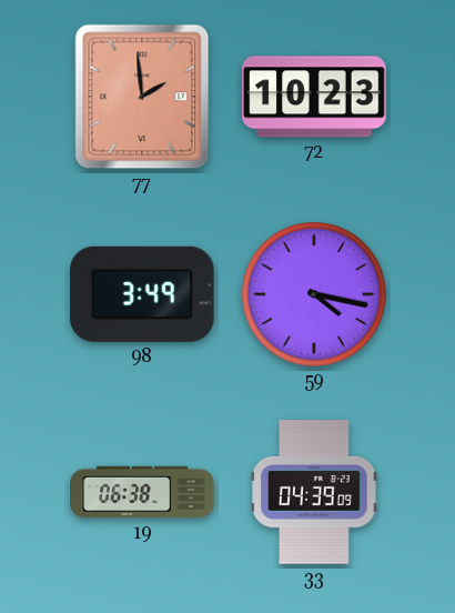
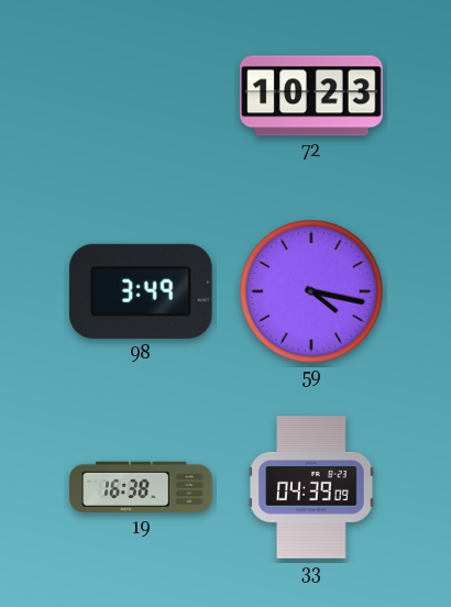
77: 1:59 -> none (142, 97)
19: 06:38 -> 16:38 (141, 487)
